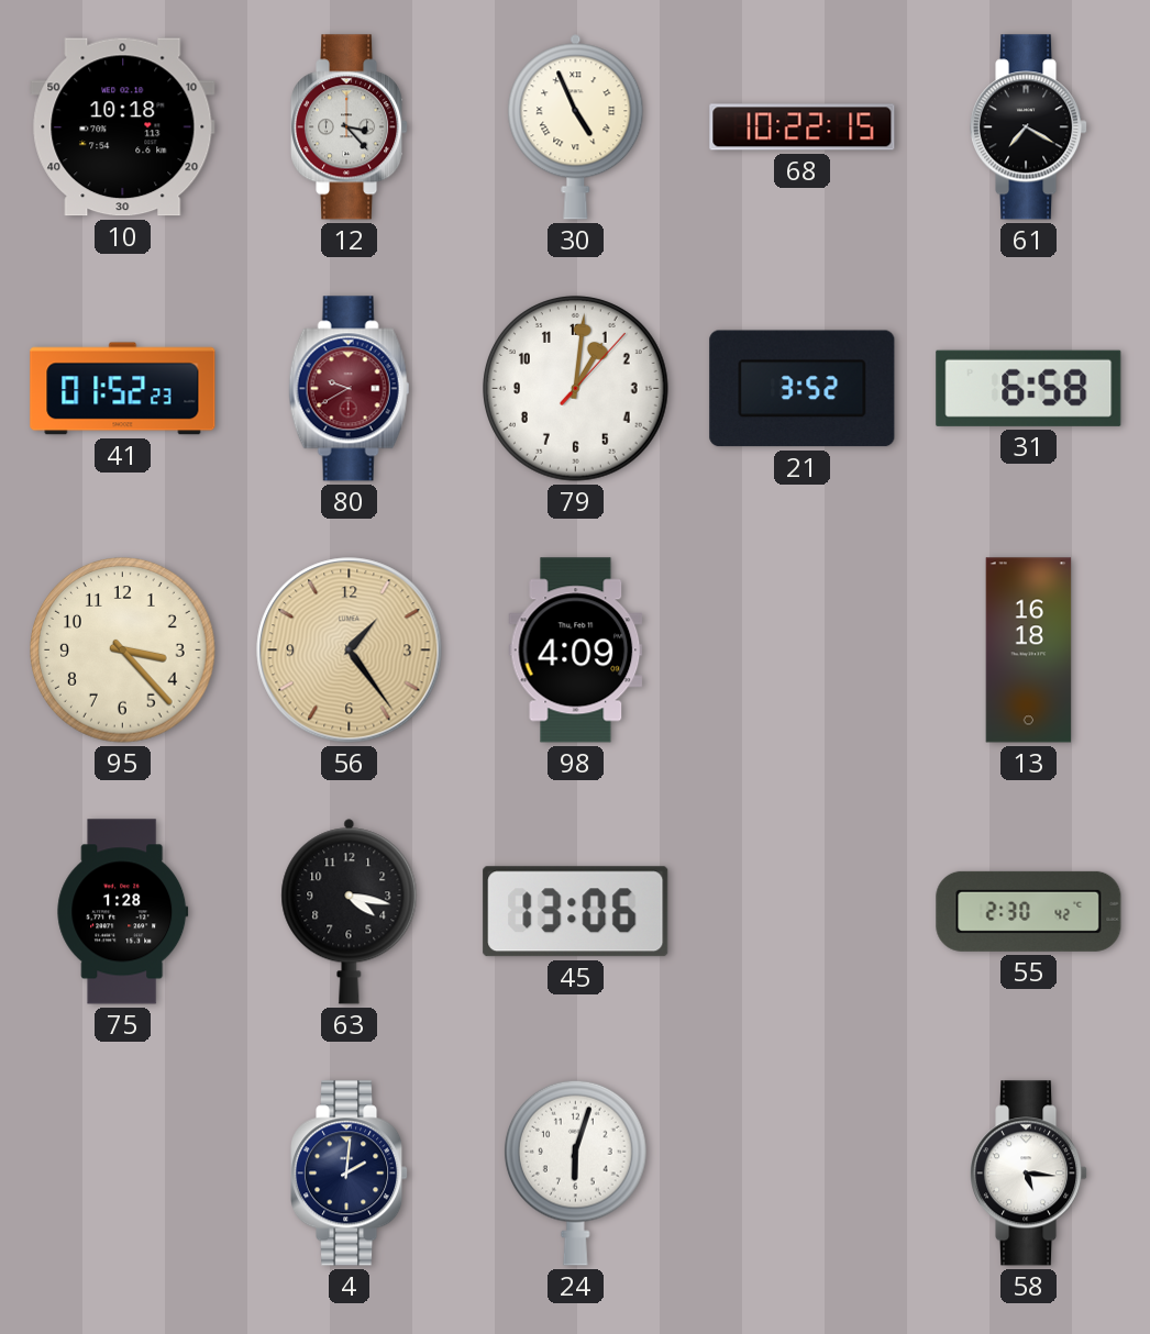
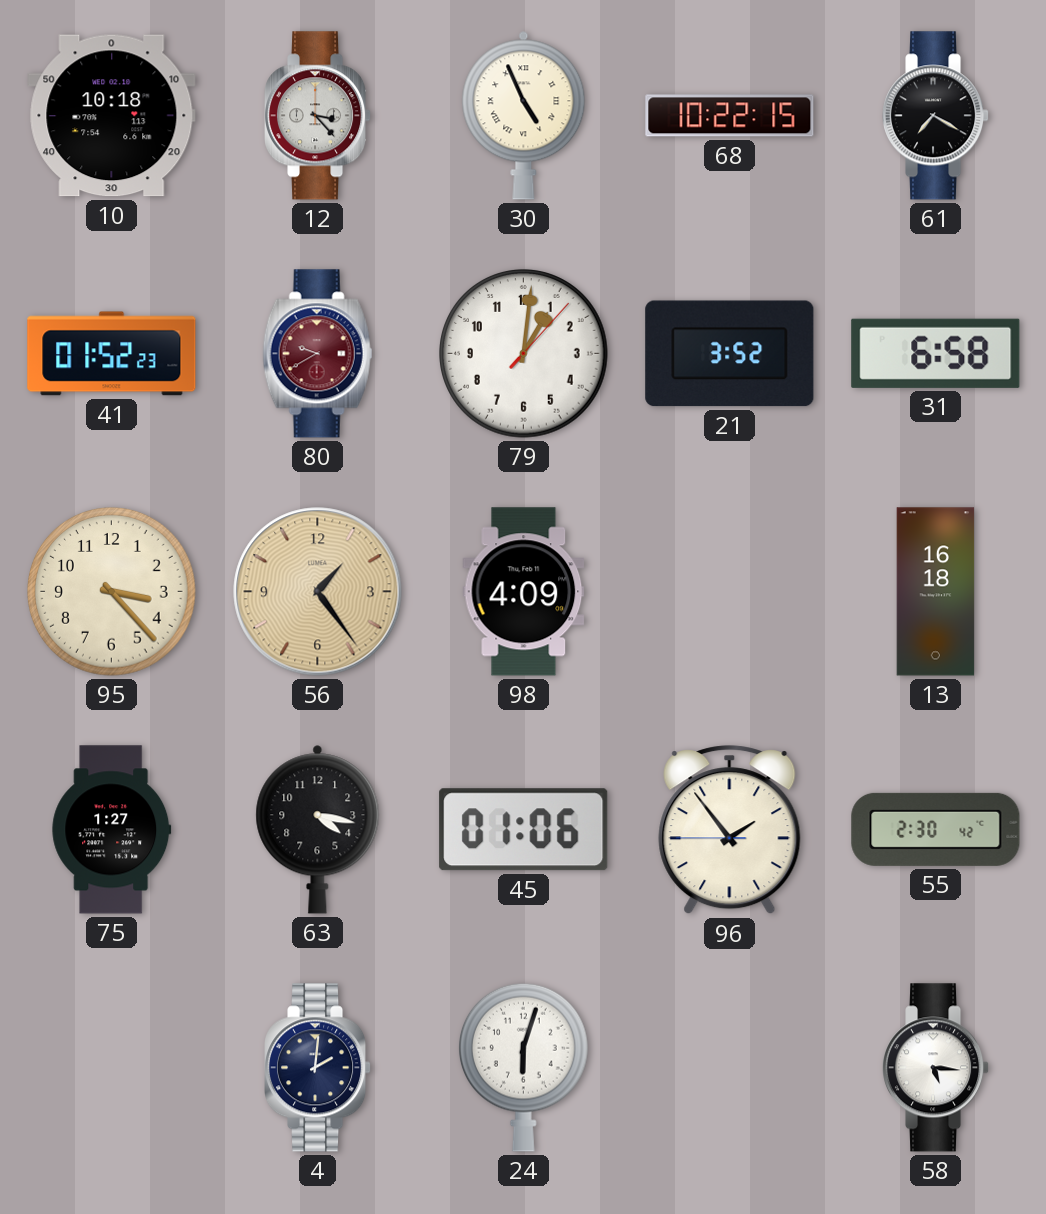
75: 1:28 -> 1:27 (112, 830)
45: 13:06 -> 01:06 (524, 830)
96: none -> 1:53 (730, 830)
